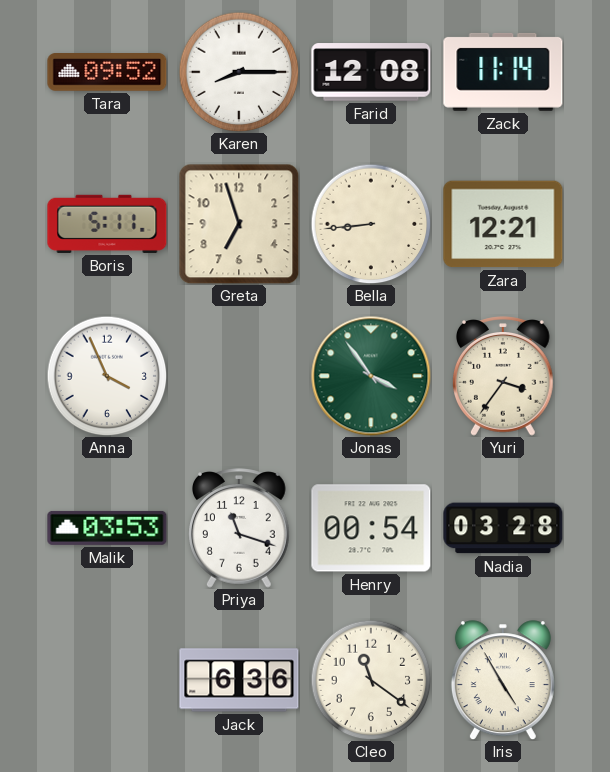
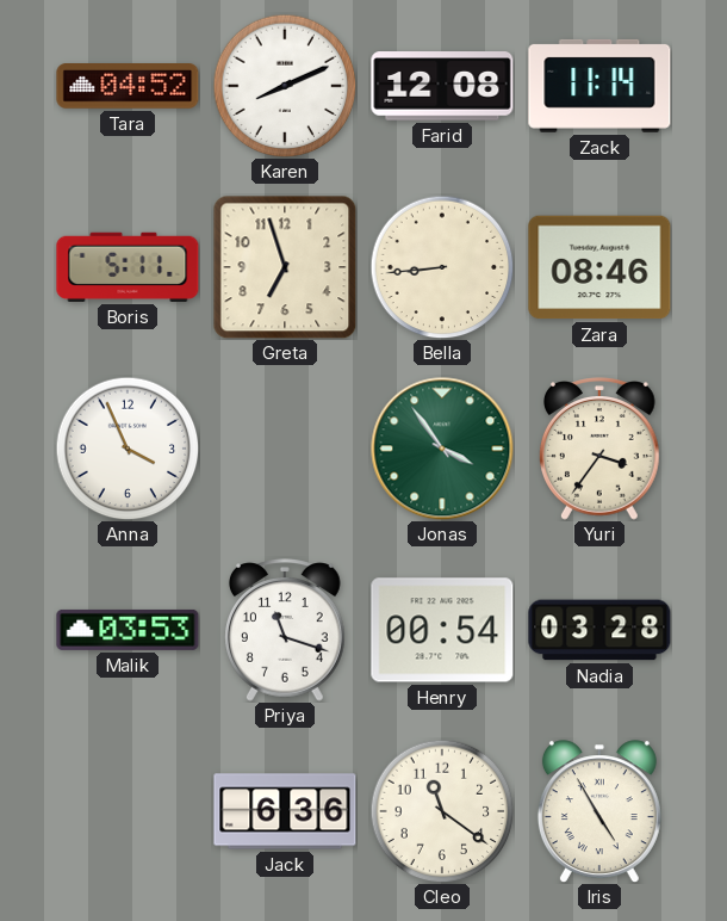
Tara: 09:52 -> 04:52 (128, 87)
Karen: 8:15 -> 8:11 (285, 86)
Zara: 12:21 -> 08:46 (599, 267)
